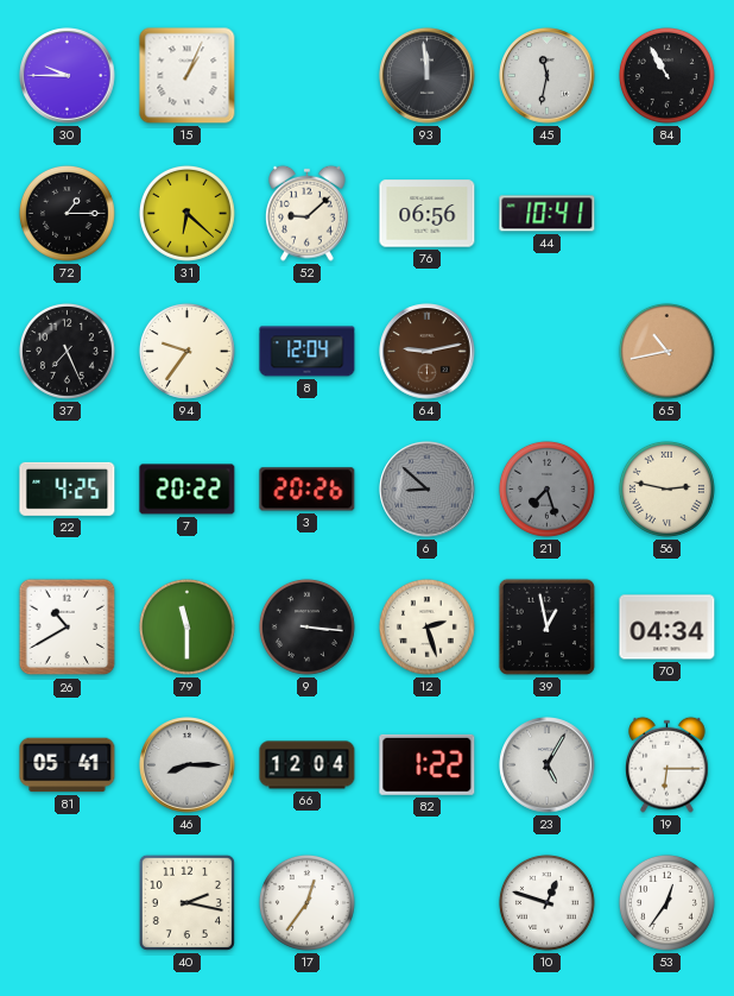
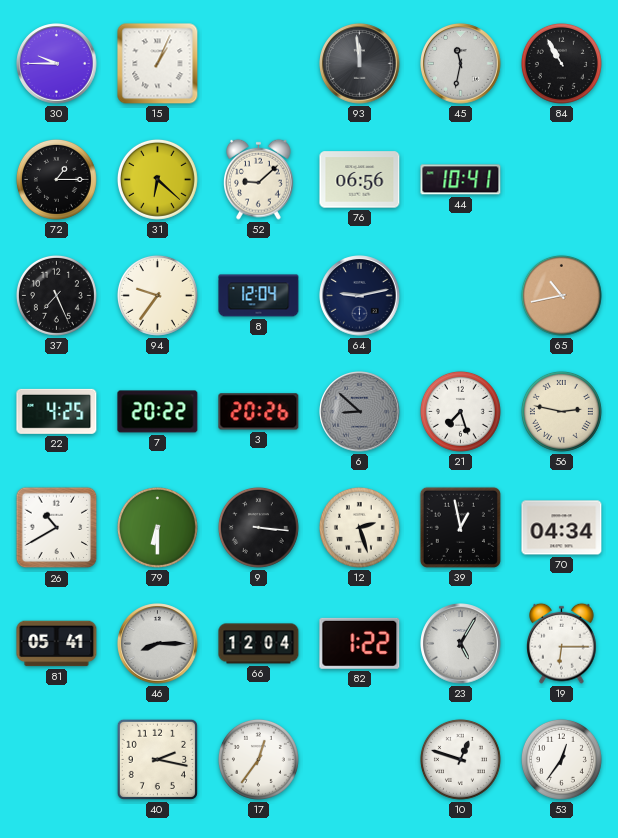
64 dial: brown -> navy (360, 296)
21 dial: grey -> white (460, 411)
79: 11:30 -> 6:30 (157, 527)
